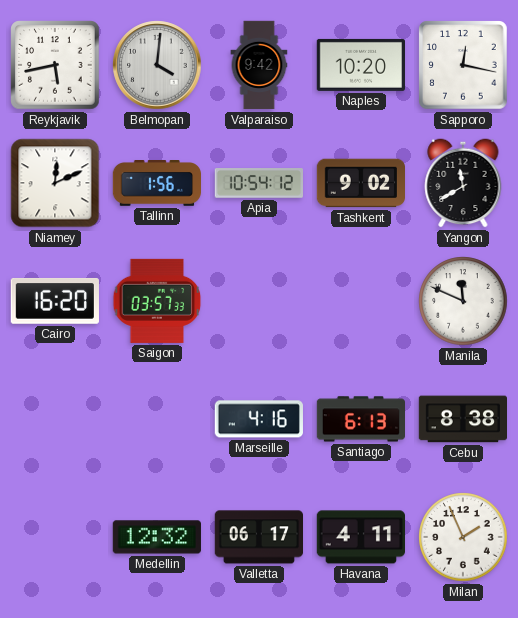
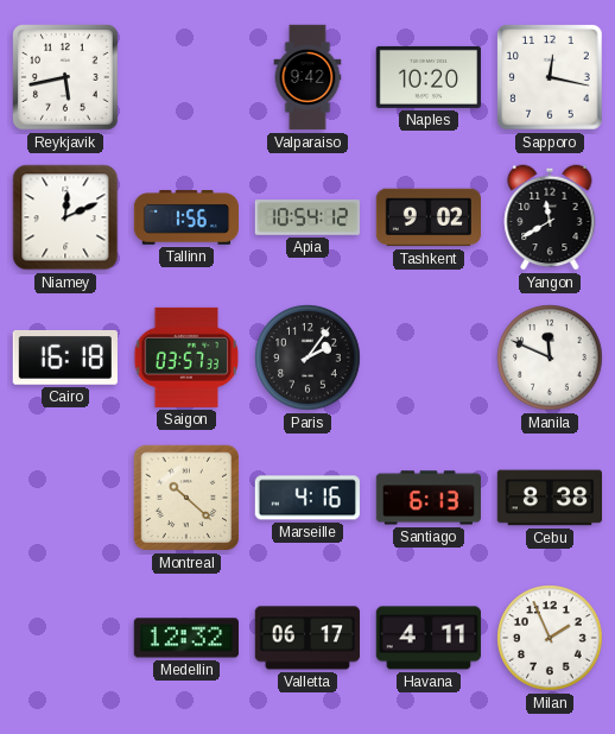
Belmopan: 4:01 -> none (157, 65)
Cairo: 16:20 -> 16:18 (65, 357)
Paris: none -> 2:06 (307, 357)
Montreal: none -> 10:22 (186, 498)
